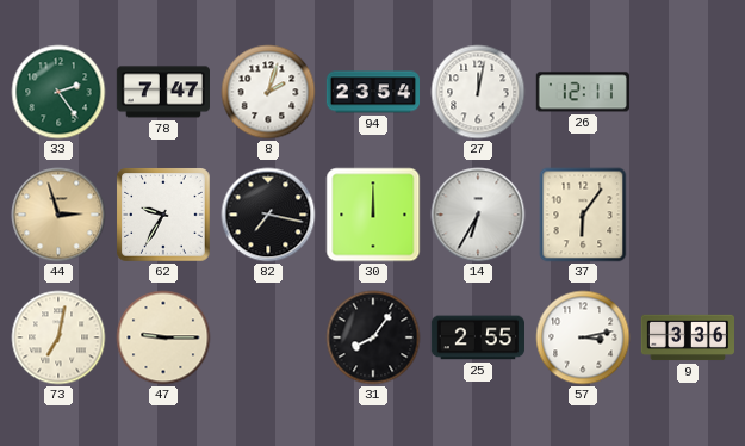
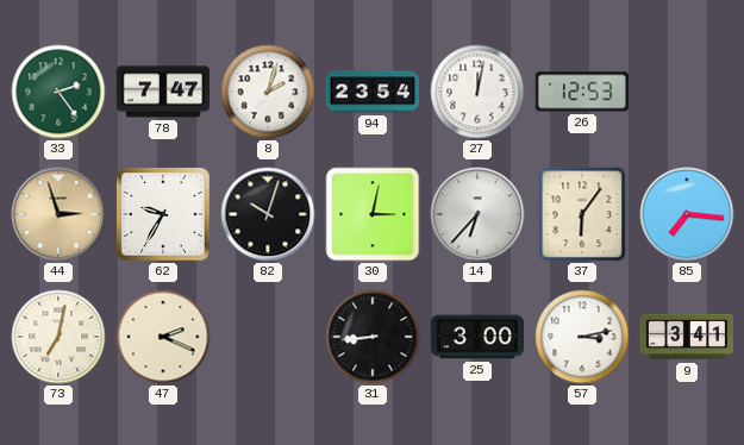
26: 12:11 -> 12:53 (582, 92)
82: 7:17 -> 10:03 (268, 214)
30: 12:00 -> 3:02 (373, 214)
14: 6:35 -> 6:37 (477, 214)
85: none -> 7:16 (687, 214)
47: 9:15 -> 2:19 (163, 337)
31: 8:06 -> 8:44 (373, 337)
25: 2:55 -> 3:00 (476, 337)
9: 3:36 -> 3:41 (686, 337)
